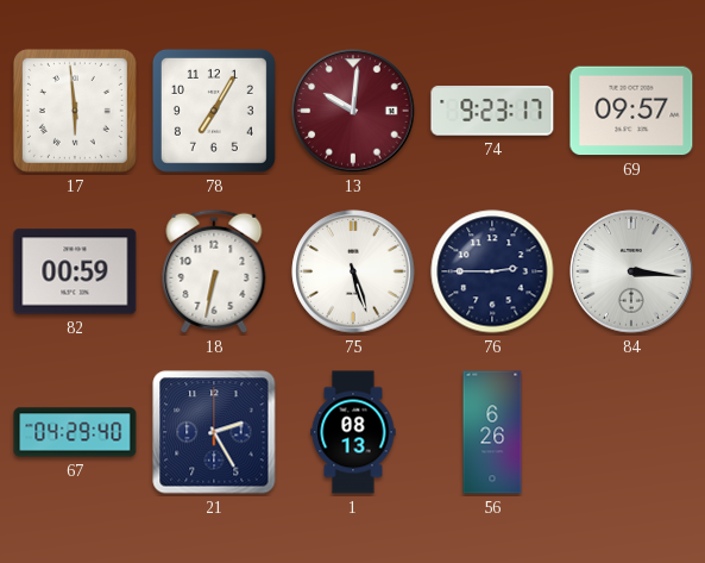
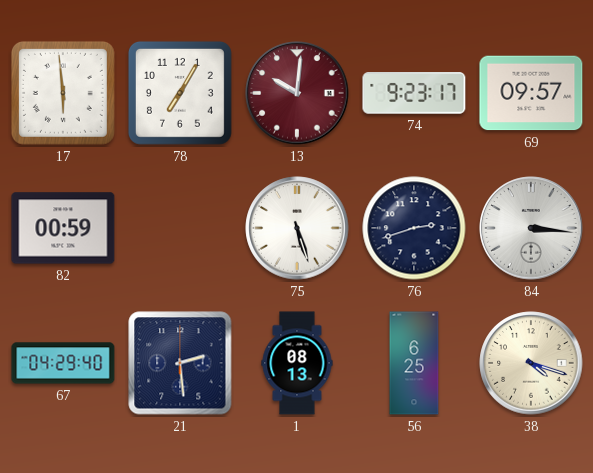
18: 6:32 -> none (214, 271)
76: 2:45 -> 2:42 (414, 228)
21: 2:25 -> 2:29 (180, 363)
56: 6:26 -> 6:25 (414, 363)
38: none -> 4:18 (531, 363)
